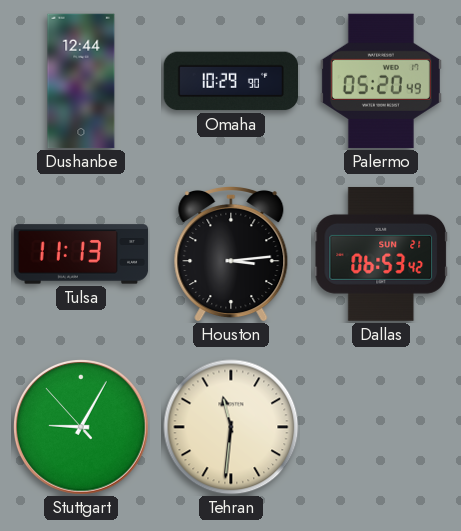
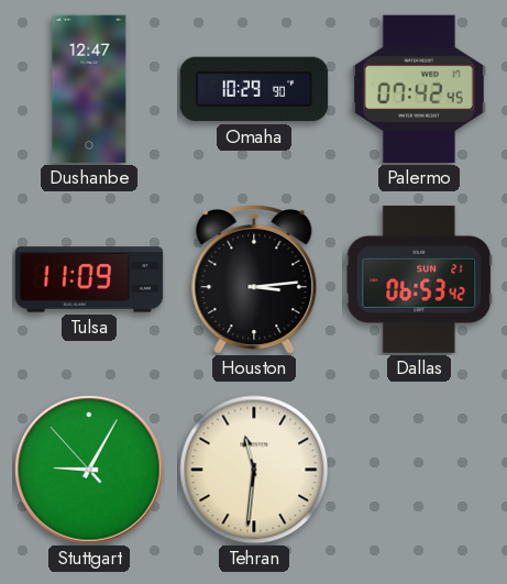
Dushanbe: 12:44 -> 12:47 (89, 89)
Palermo: 05:20 -> 07:42 (419, 89)
Tulsa: 11:13 -> 11:09 (89, 279)
